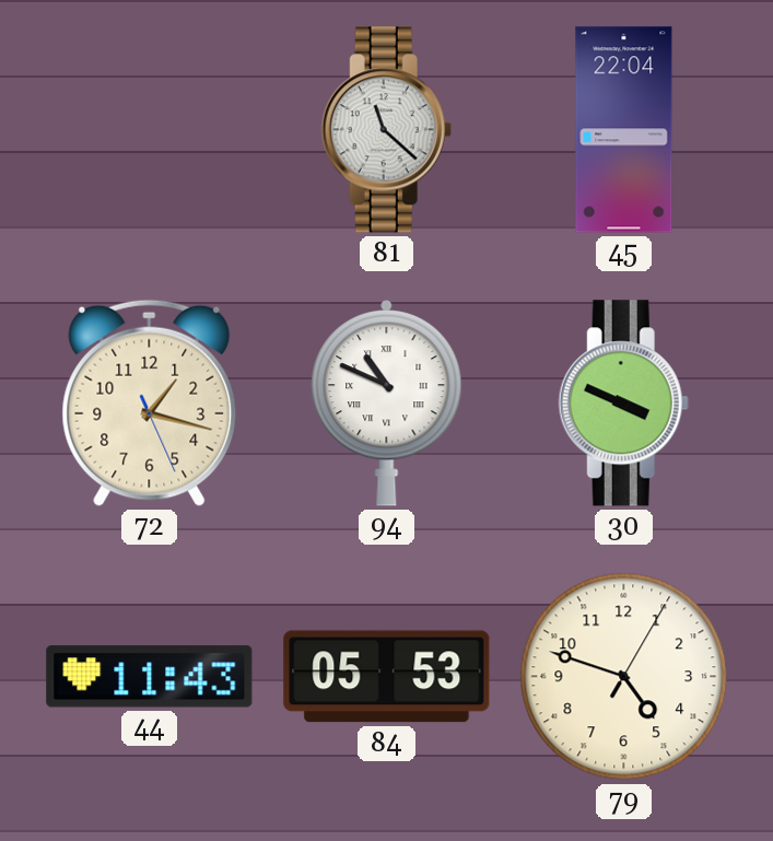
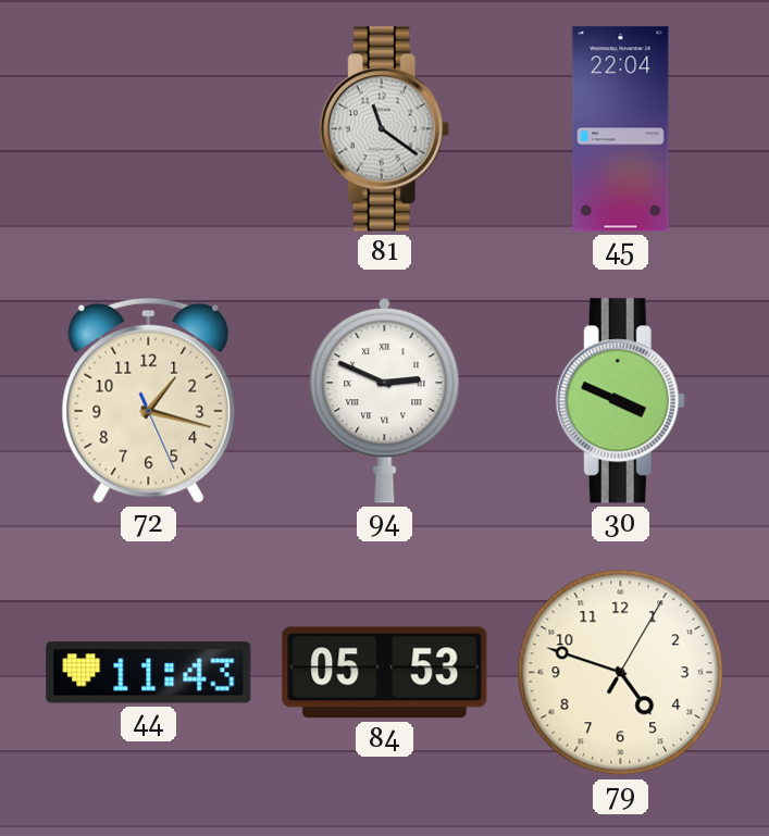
81: 11:22 -> 11:21 (384, 129)
94: 10:49 -> 2:49 (385, 401)
